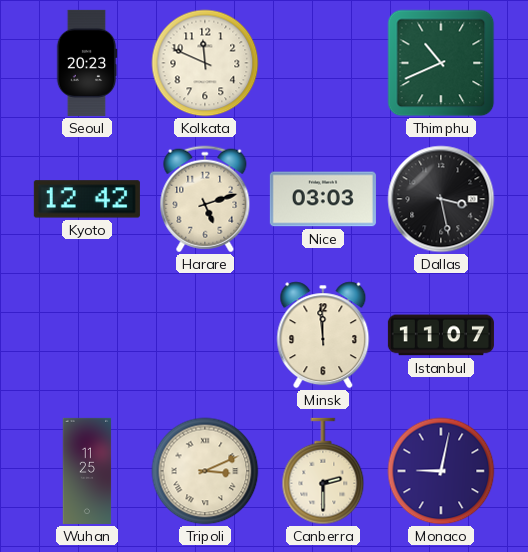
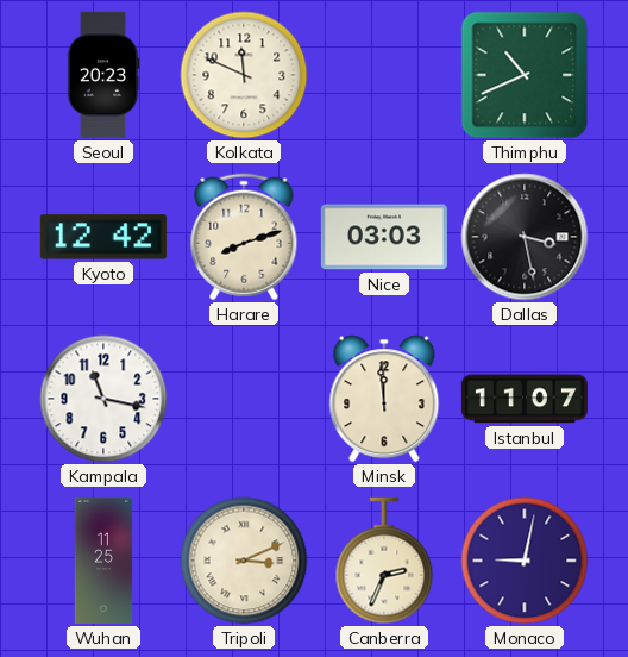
Harare: 5:12 -> 8:12 (244, 237)
Kampala: none -> 11:17 (103, 399)
Canberra: 2:30 -> 2:34 (384, 561)
